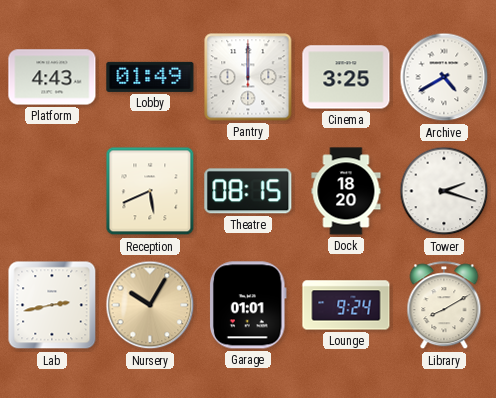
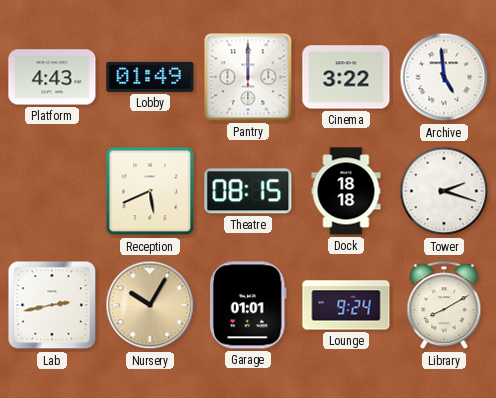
Cinema: 3:25 -> 3:22 (346, 77)
Archive: 4:40 -> 4:59 (444, 77)
Dock: 18:20 -> 18:18 (346, 191)
